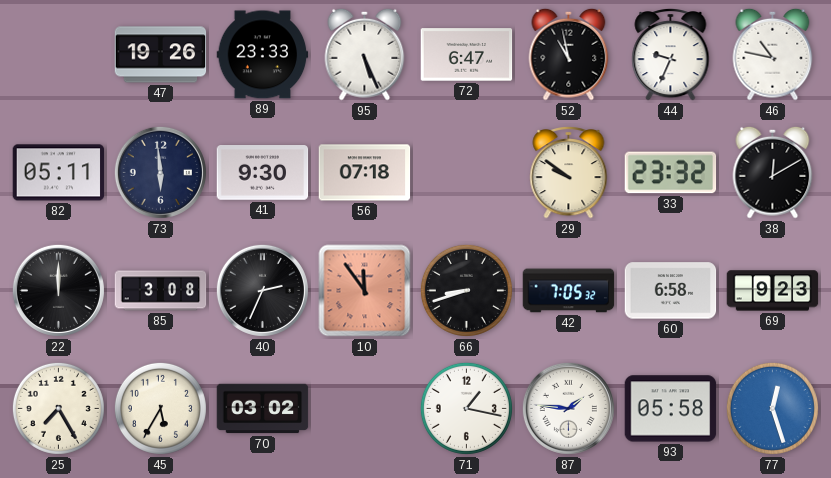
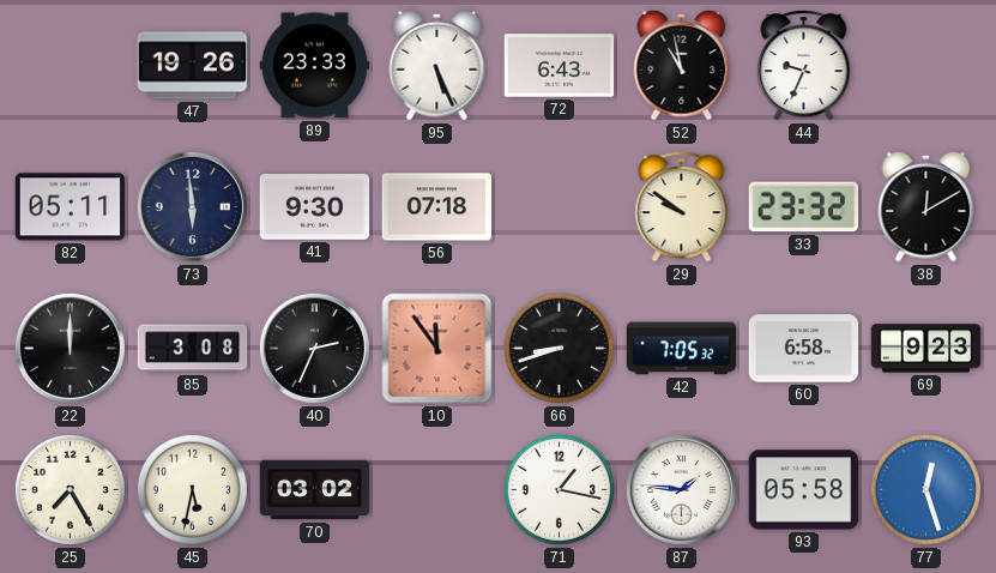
72: 6:47 -> 6:43 (560, 66)
46: 10:47 -> none (773, 54)
45: 5:35 -> 5:32 (192, 489)
